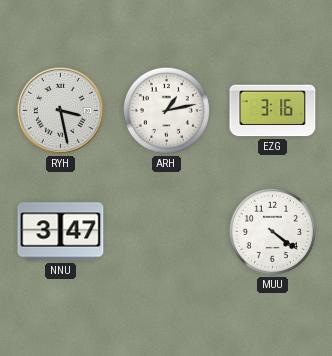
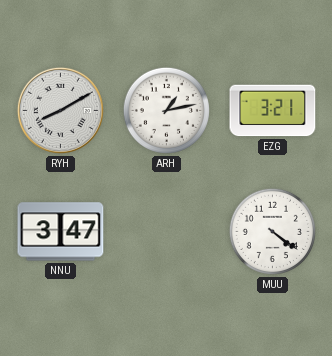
RYH: 3:28 -> 8:10 (60, 110)
EZG: 3:16 -> 3:21 (273, 111)
